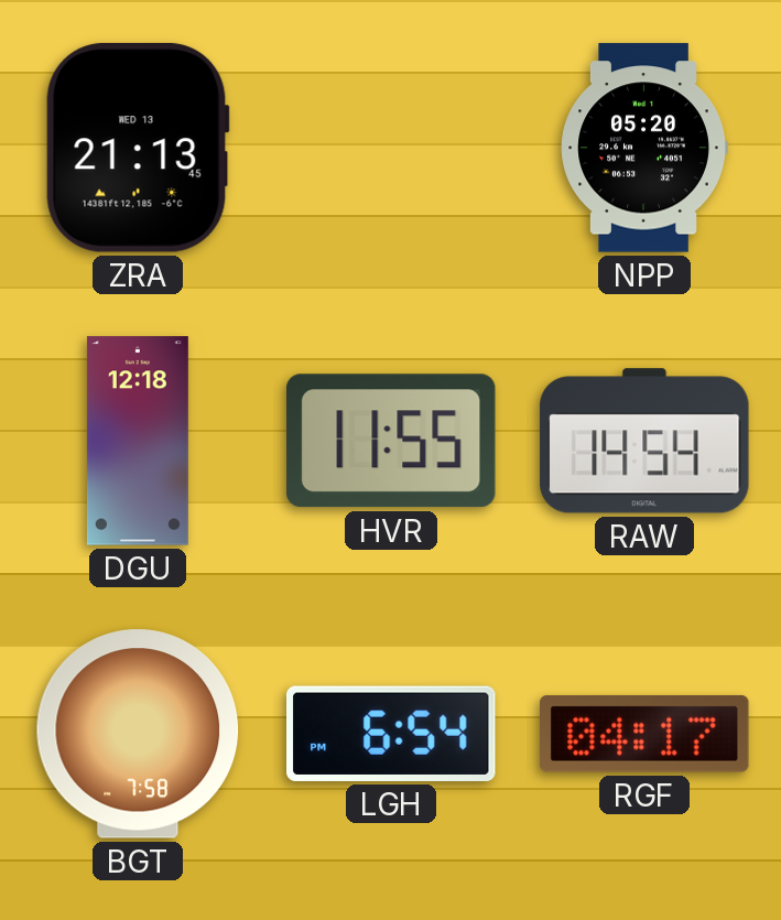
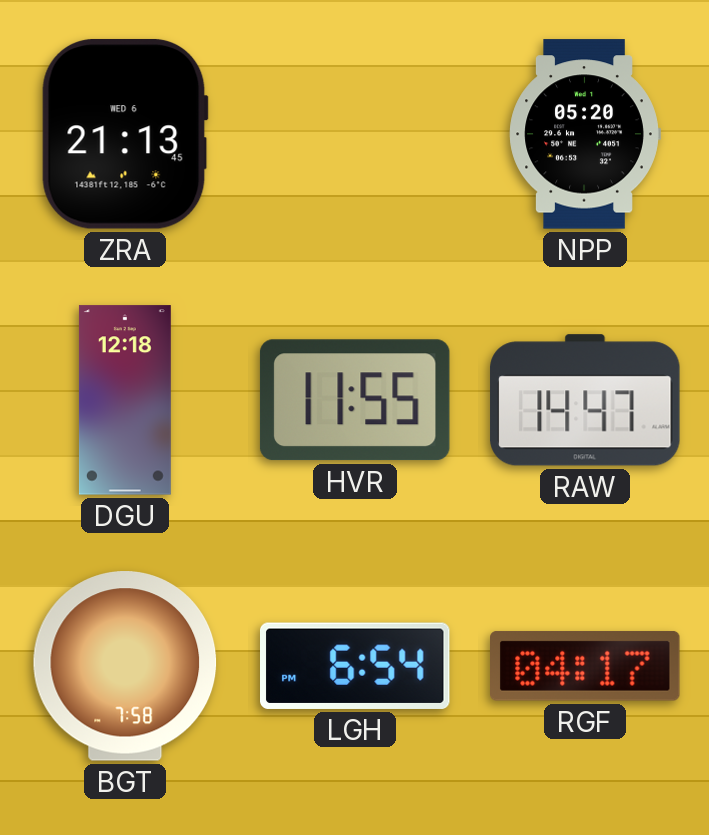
ZRA date: WED 13 -> WED 6 (125, 134)
RAW: 14:54 -> 14:47 (585, 400)
